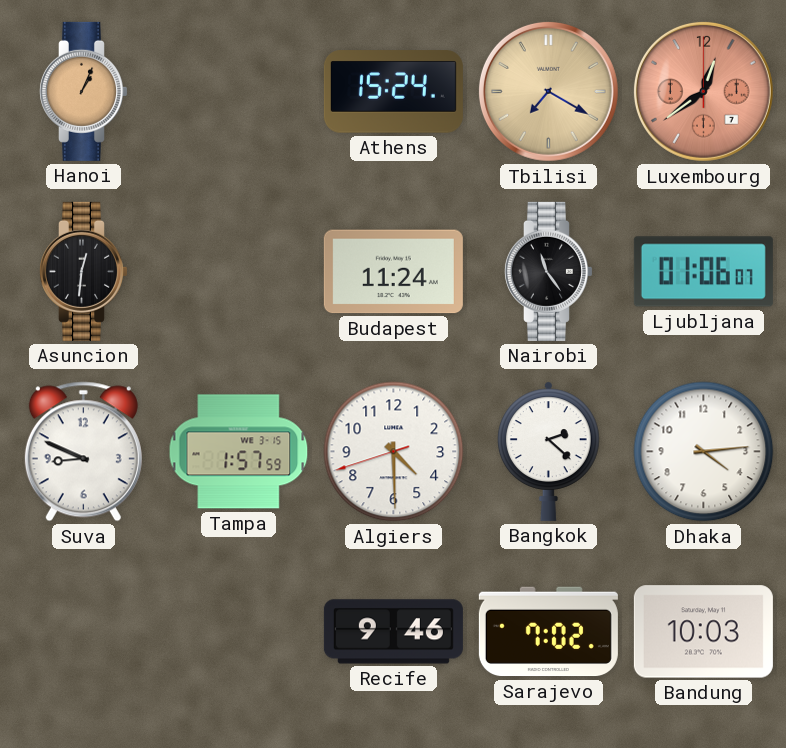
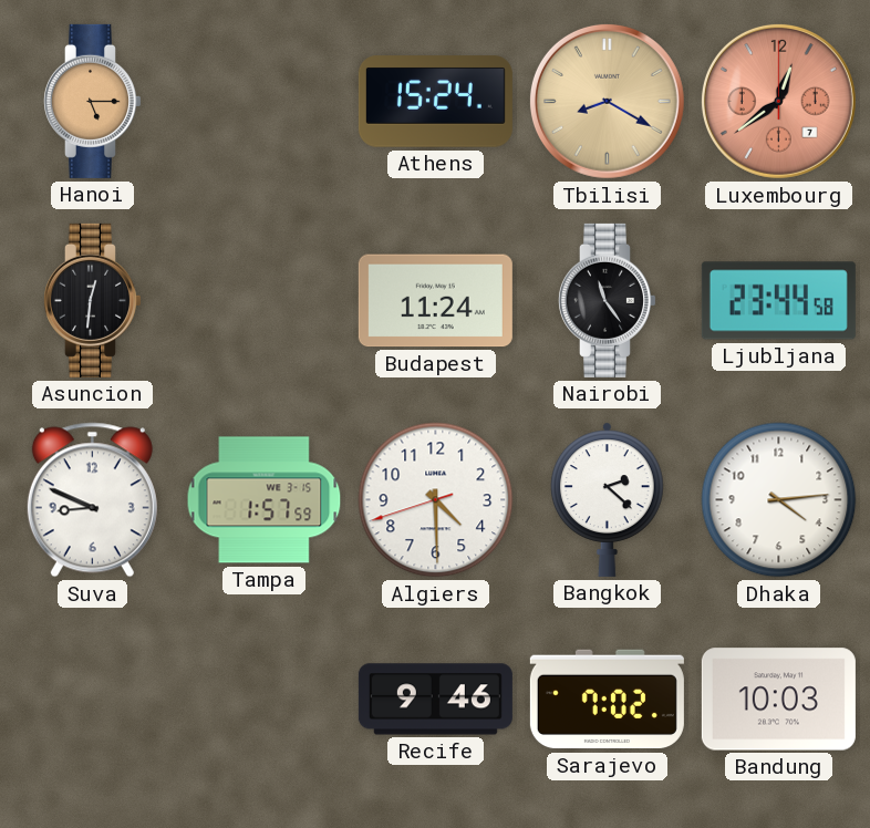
Hanoi: 1:04 -> 5:15 (92, 101)
Tbilisi: 7:20 -> 8:20 (607, 101)
Ljubljana: 01:06 -> 23:44 (778, 301)
